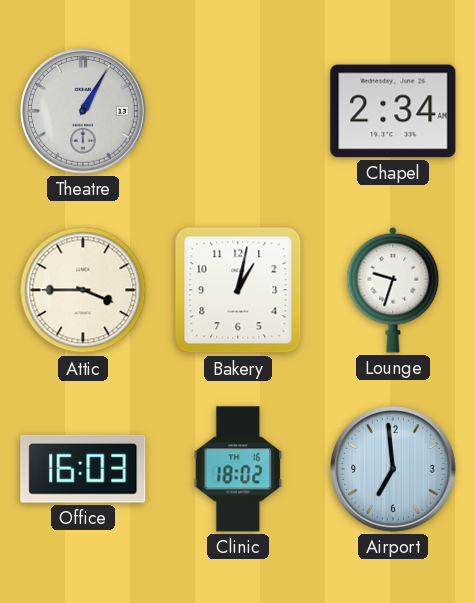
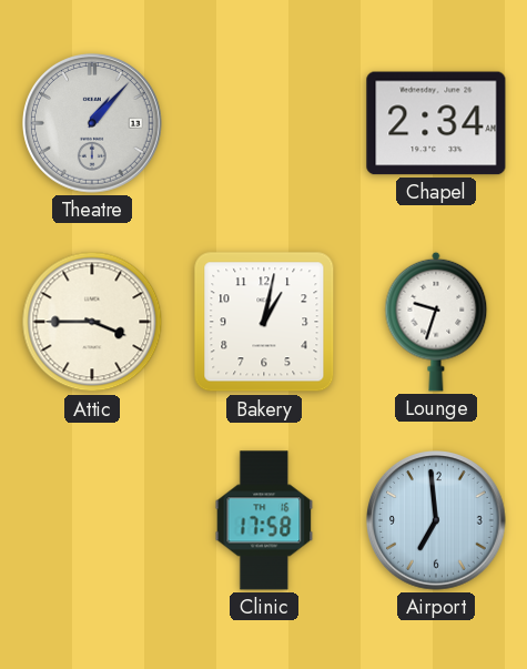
Theatre: 1:05 -> 1:07 (93, 124)
Office: 16:03 -> none (83, 469)
Clinic: 18:02 -> 17:58 (264, 520)
